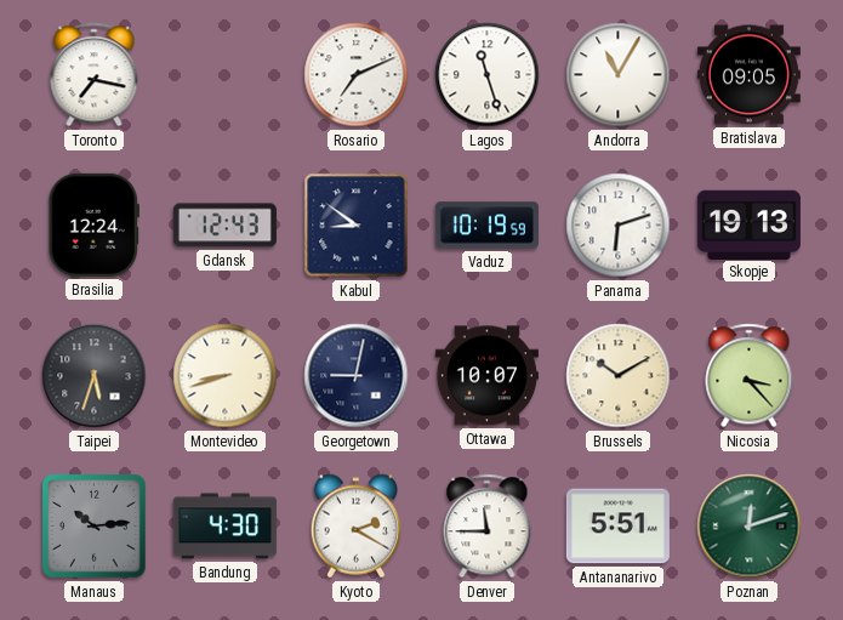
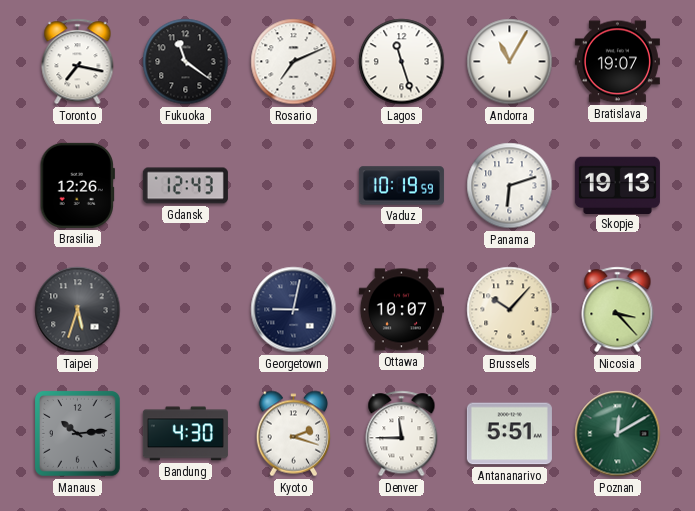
Fukuoka: none -> 11:21 (186, 62)
Bratislava: 09:05 -> 19:07 (617, 62)
Brasilia: 12:24 -> 12:26 (77, 185)
Kabul: 8:51 -> none (357, 226)
Montevideo: 8:42 -> none (226, 376)
Brussels: 10:10 -> 10:07 (510, 310)
Kyoto: 2:20 -> 2:18 (294, 434)
Poznan: 12:12 -> 12:10 (618, 434)
